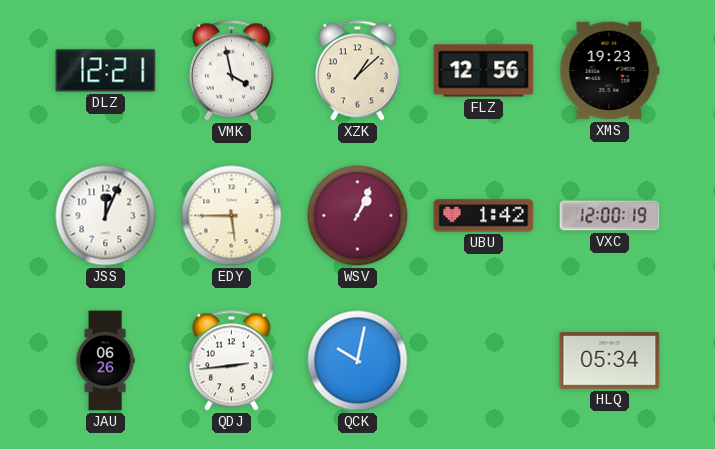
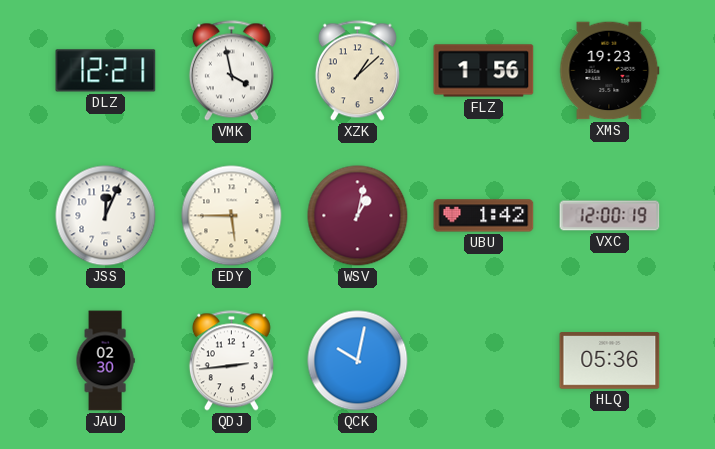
FLZ: 12:56 -> 1:56 (484, 71)
WSV: 1:04 -> 1:02 (358, 216)
JAU: 06:26 -> 02:30 (105, 361)
HLQ: 05:34 -> 05:36 (610, 361)
